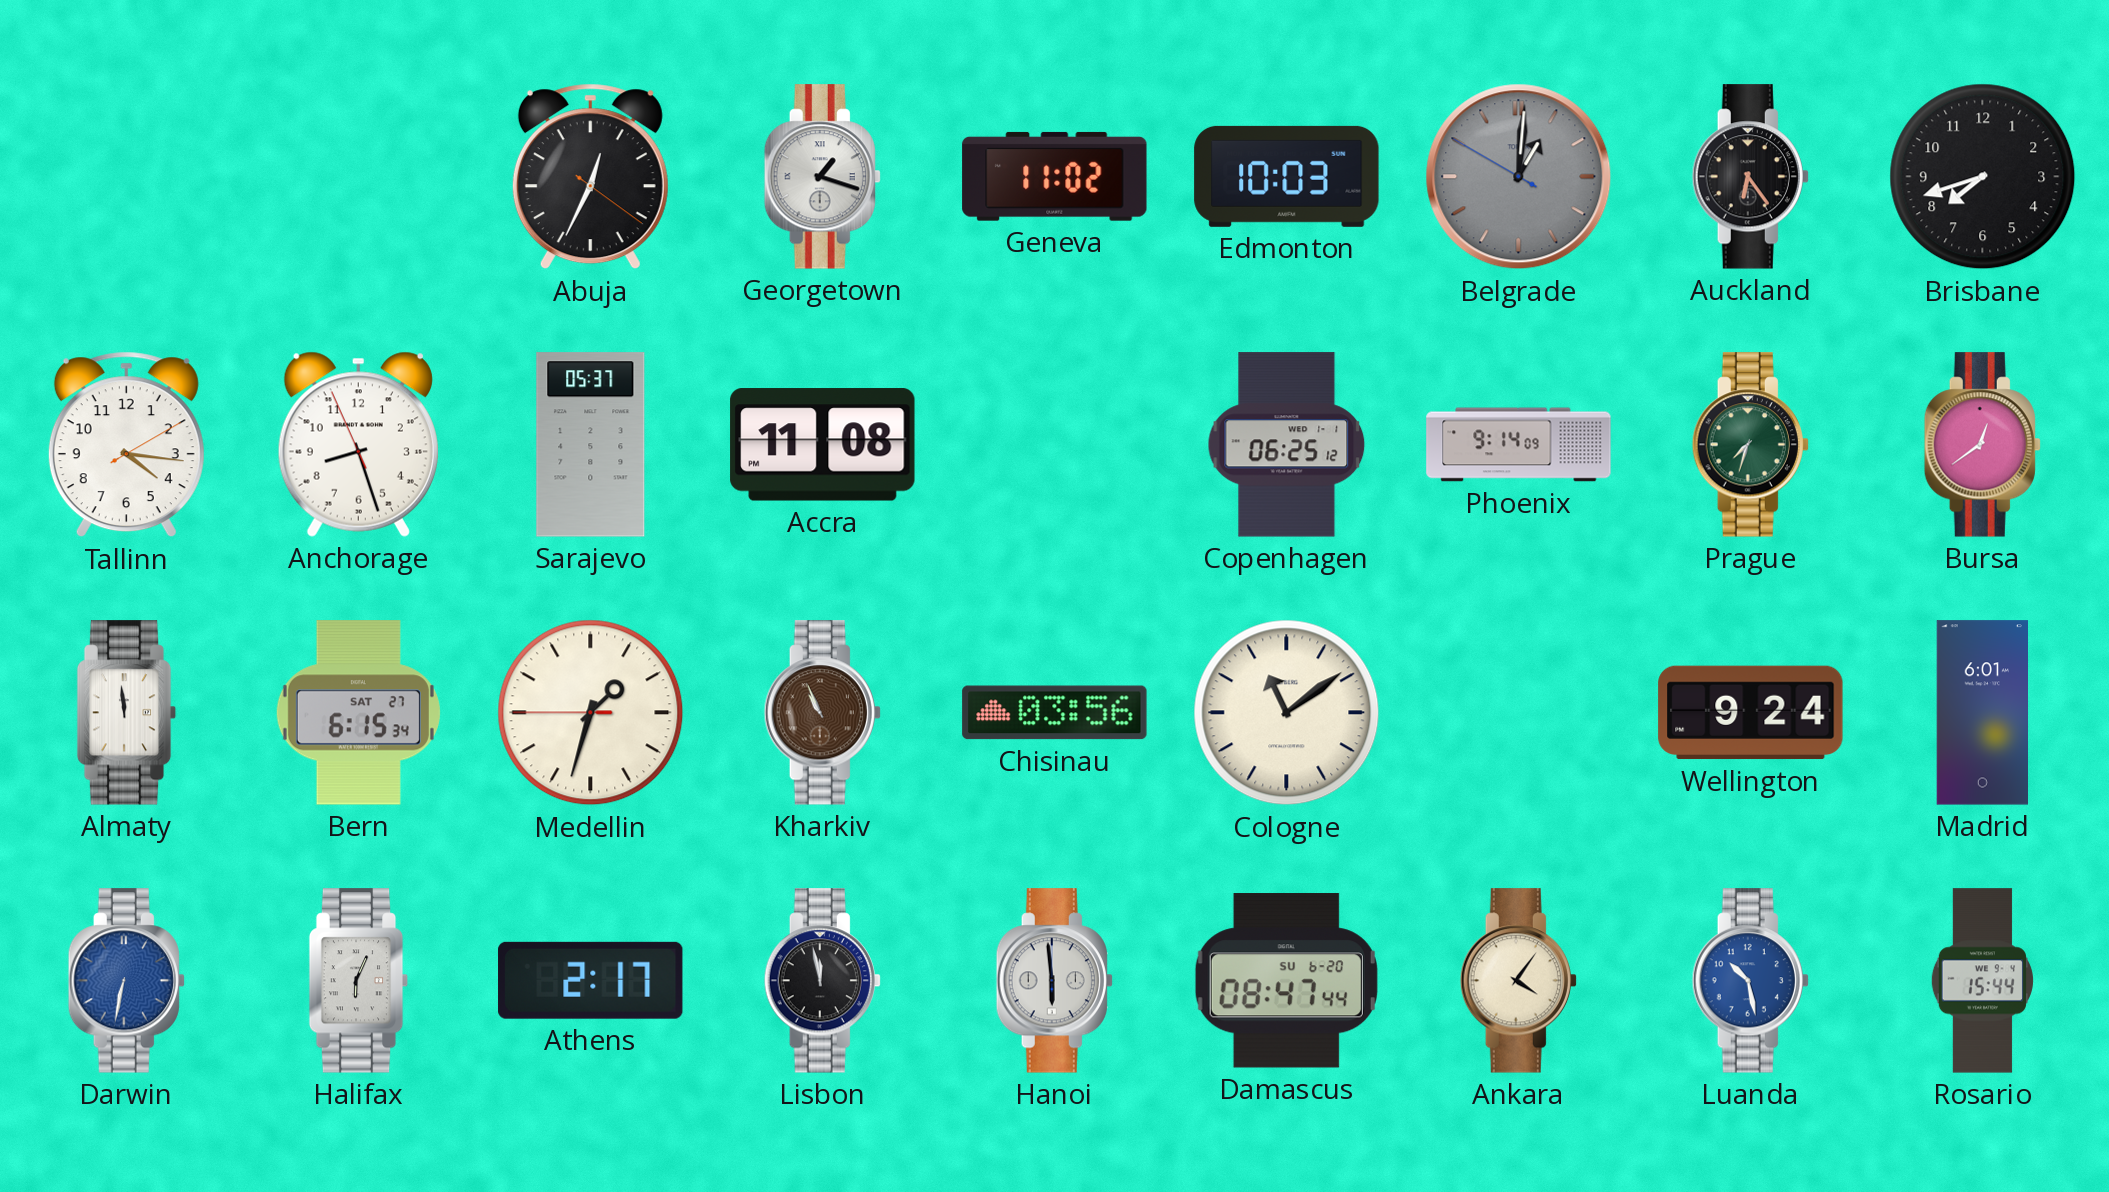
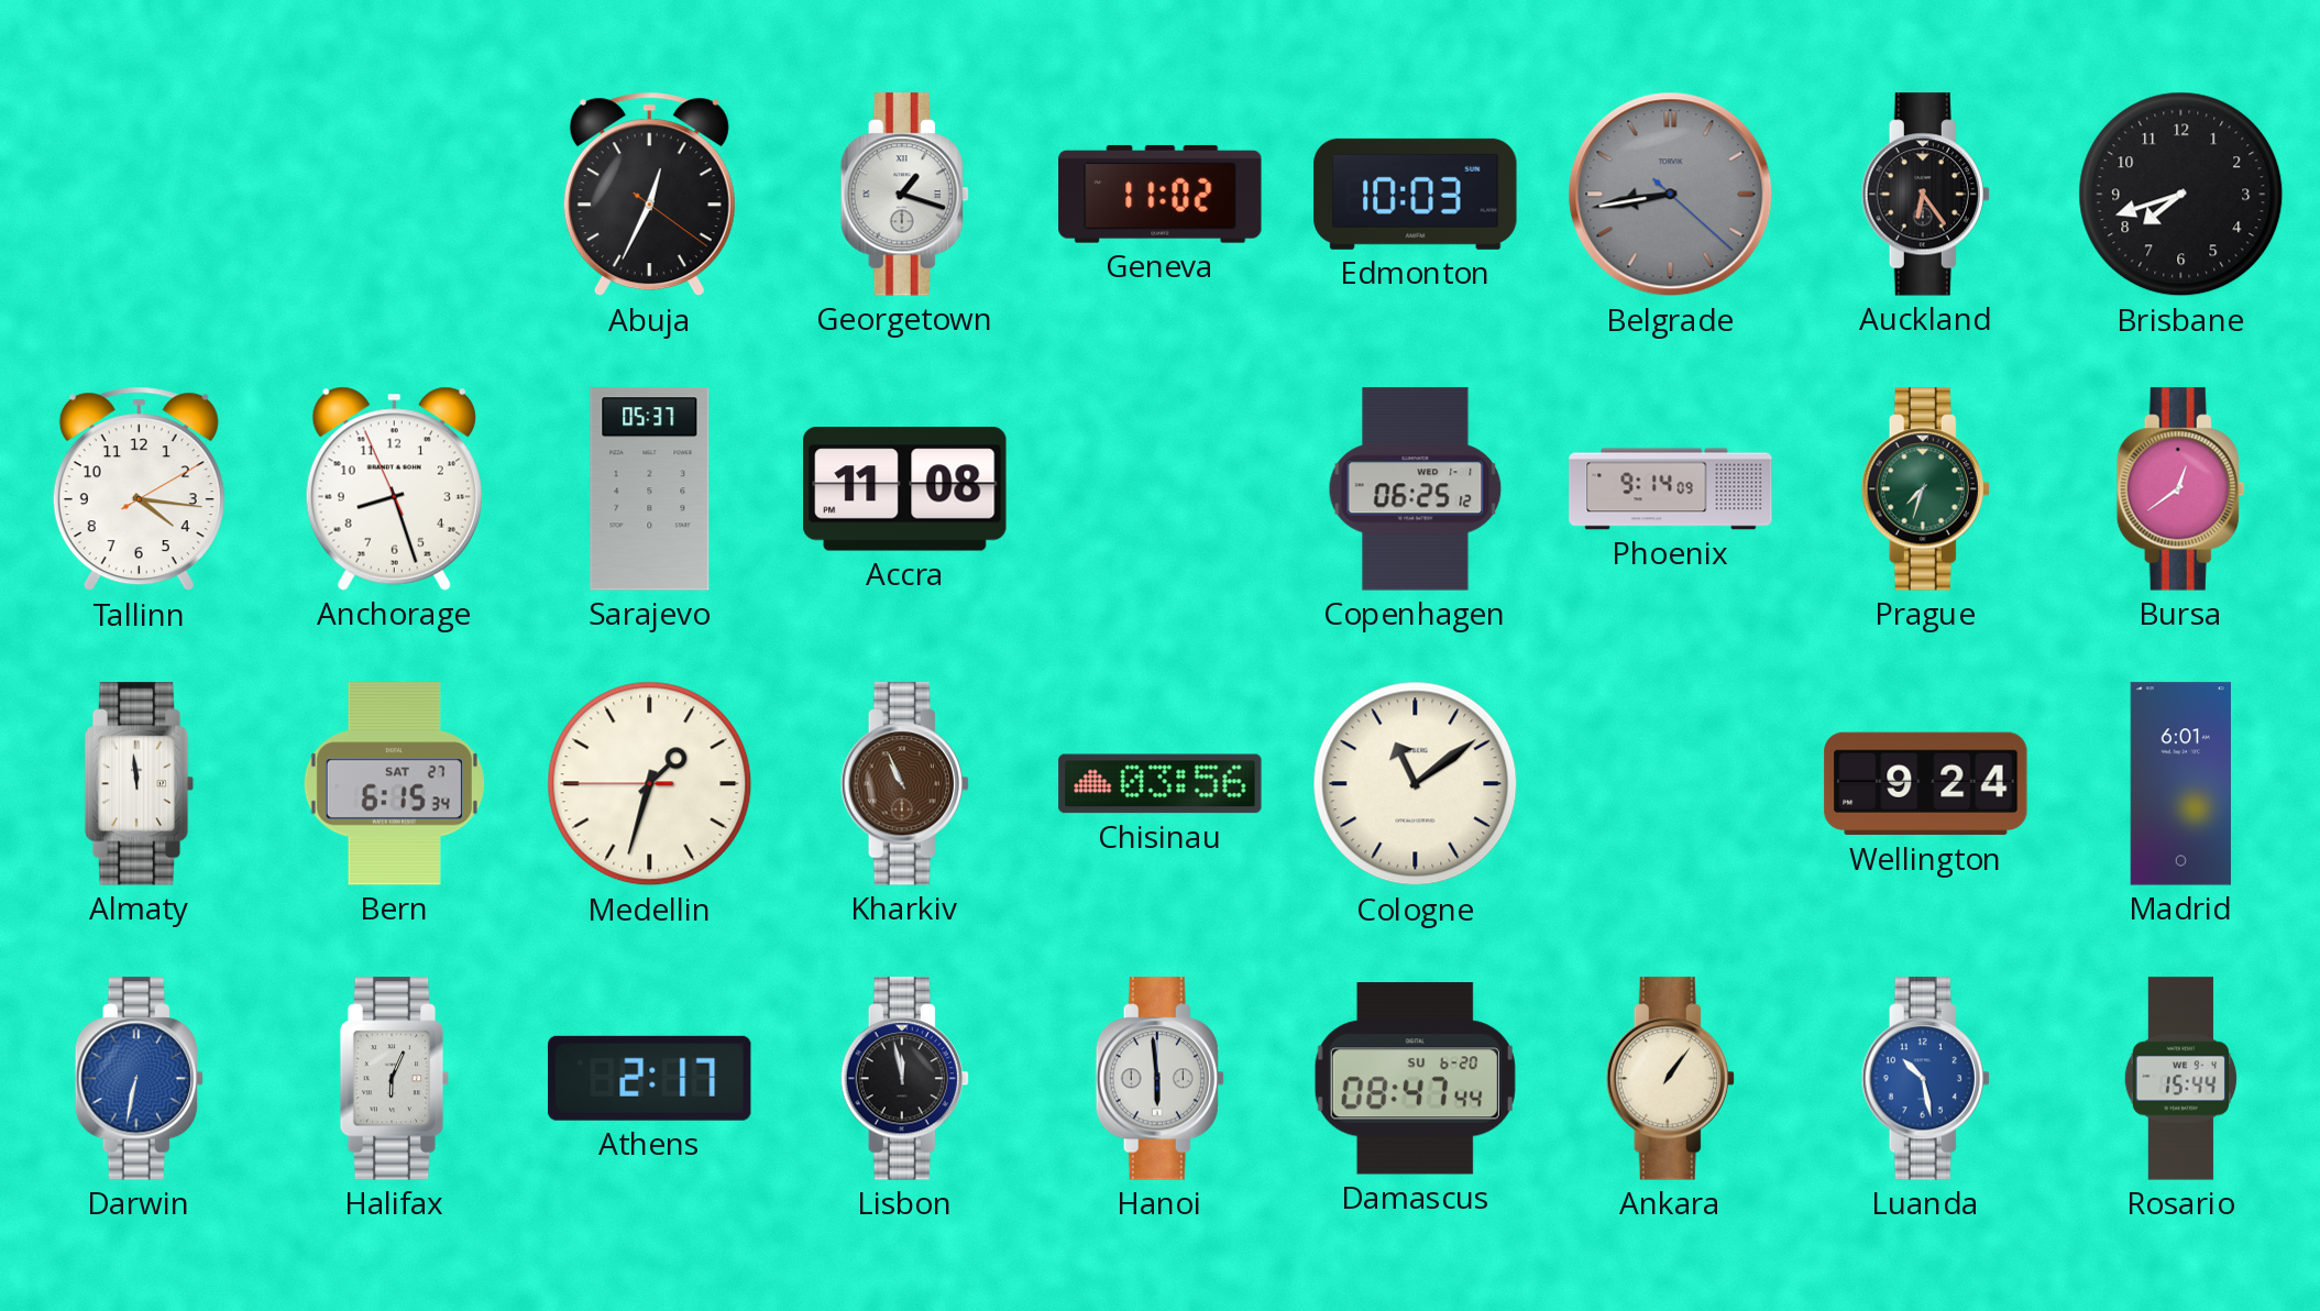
Belgrade: 1:00 -> 8:43 (1671, 195)
Ankara: 4:06 -> 1:06 (1670, 1079)
